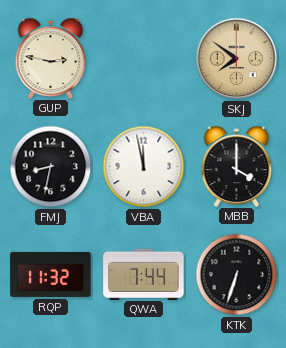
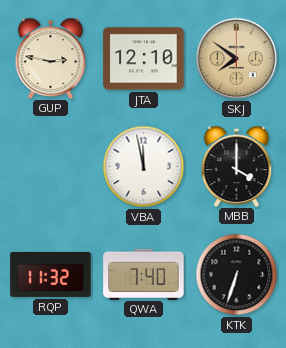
JTA: none -> 12:10 (144, 59)
FMJ: 8:32 -> none (51, 167)
QWA: 7:44 -> 7:40 (144, 274)
